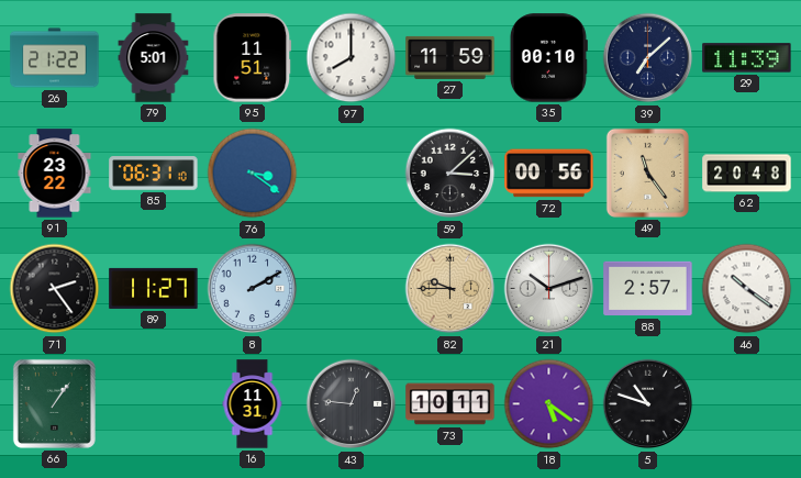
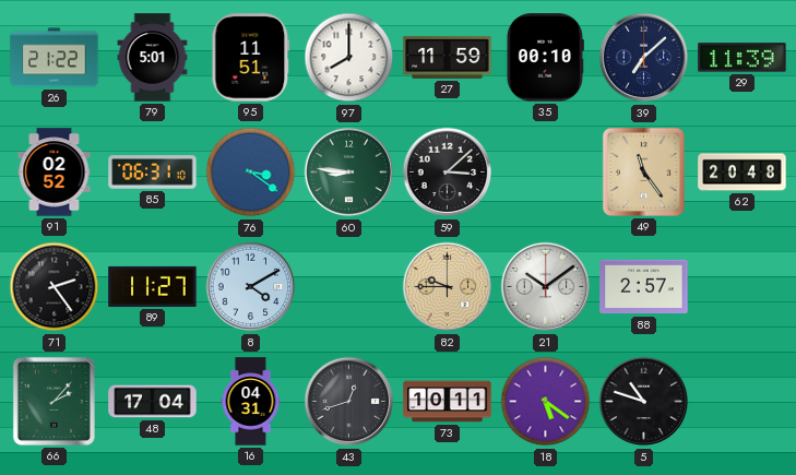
91: 23:22 -> 02:52 (55, 173)
60: none -> 8:46 (349, 173)
72: 00:56 -> none (549, 174)
8: 2:10 -> 4:10 (251, 287)
21: 10:12 -> 10:09 (546, 287)
46: 10:21 -> none (747, 289)
66: 1:06 -> 2:07 (54, 401)
48: none -> 17:04 (153, 402)
16: 11:31 -> 04:31 (251, 402)
43: 12:46 -> 12:42 (349, 402)
